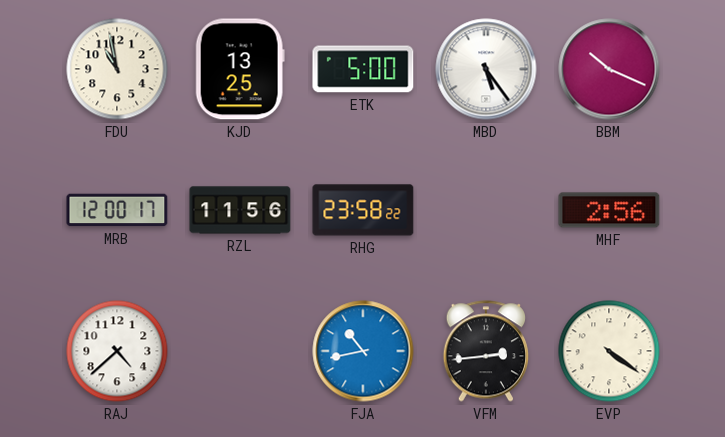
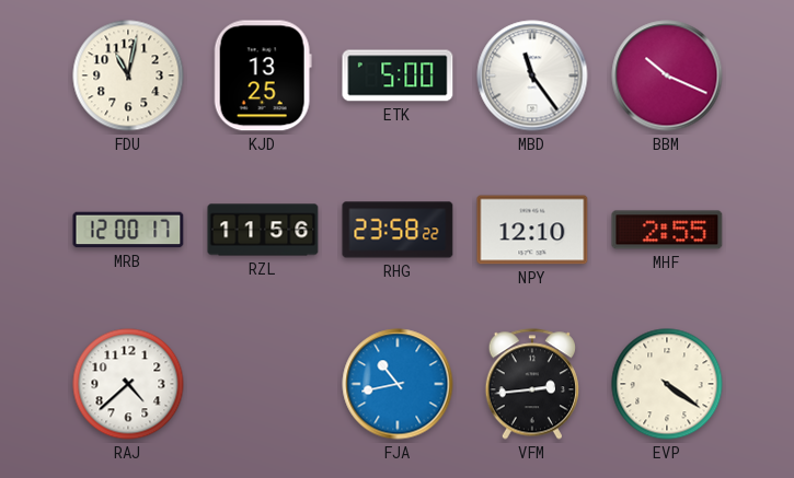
FDU: 10:58 -> 11:02 (128, 75)
MBD: 5:24 -> 11:24 (532, 75)
NPY: none -> 12:10 (532, 230)
MHF: 2:56 -> 2:55 (667, 230)
